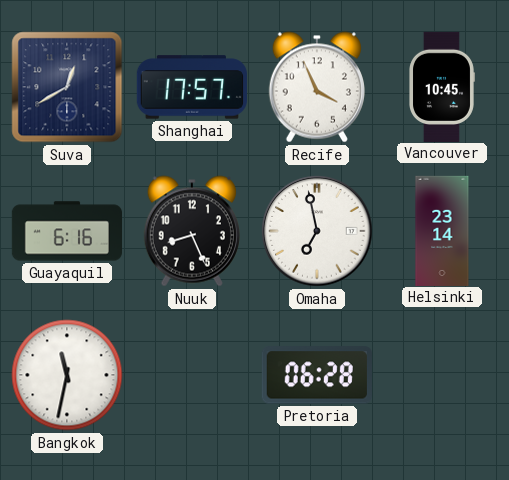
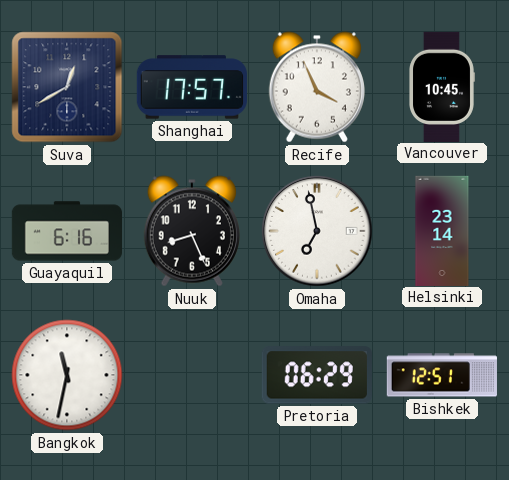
Pretoria: 06:28 -> 06:29 (317, 375)
Bishkek: none -> 12:51 (441, 375)
